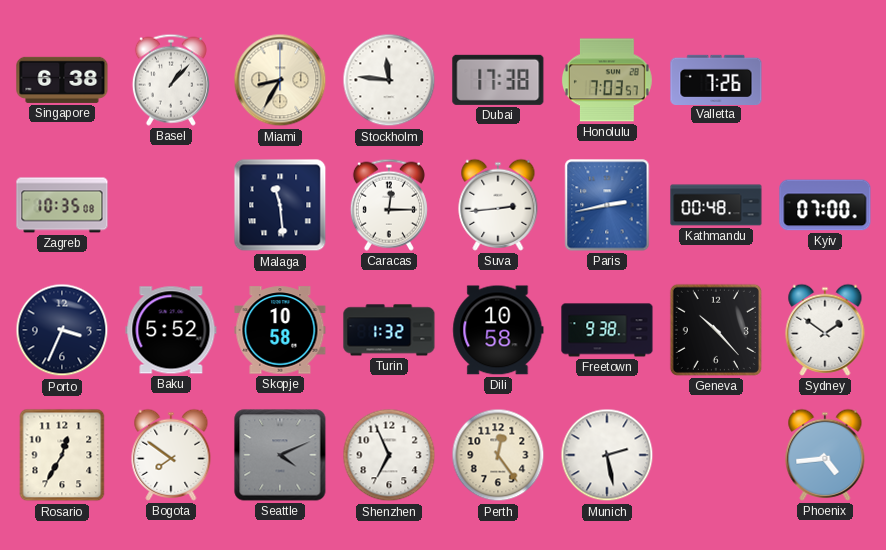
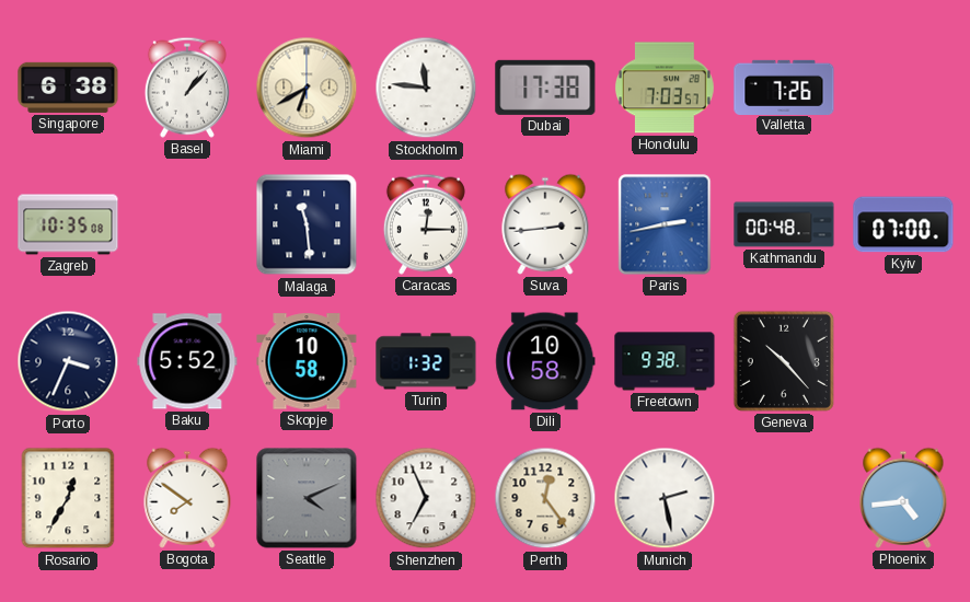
Miami: 8:35 -> 6:40 (307, 88)
Sydney: 1:51 -> none (825, 330)
